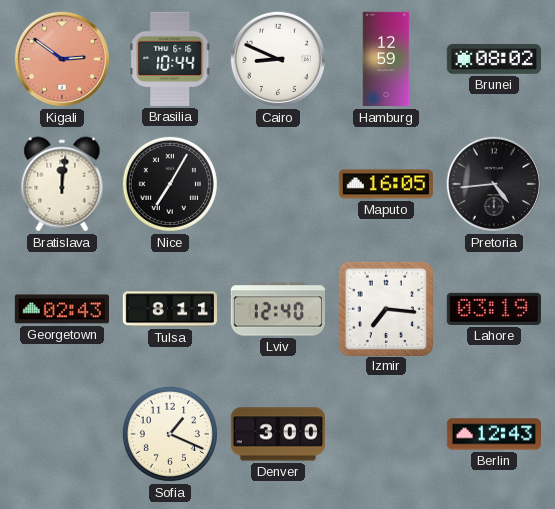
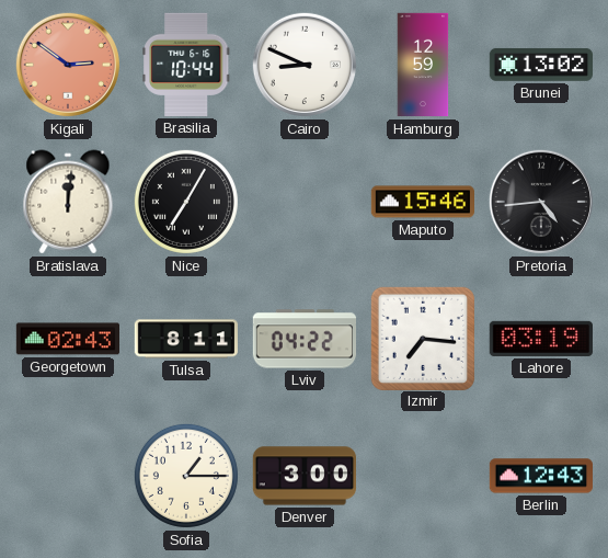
Brunei: 08:02 -> 13:02 (540, 65)
Maputo: 16:05 -> 15:46 (422, 202)
Lviv: 12:40 -> 04:22 (303, 339)
Sofia: 1:19 -> 1:15 (186, 476)
